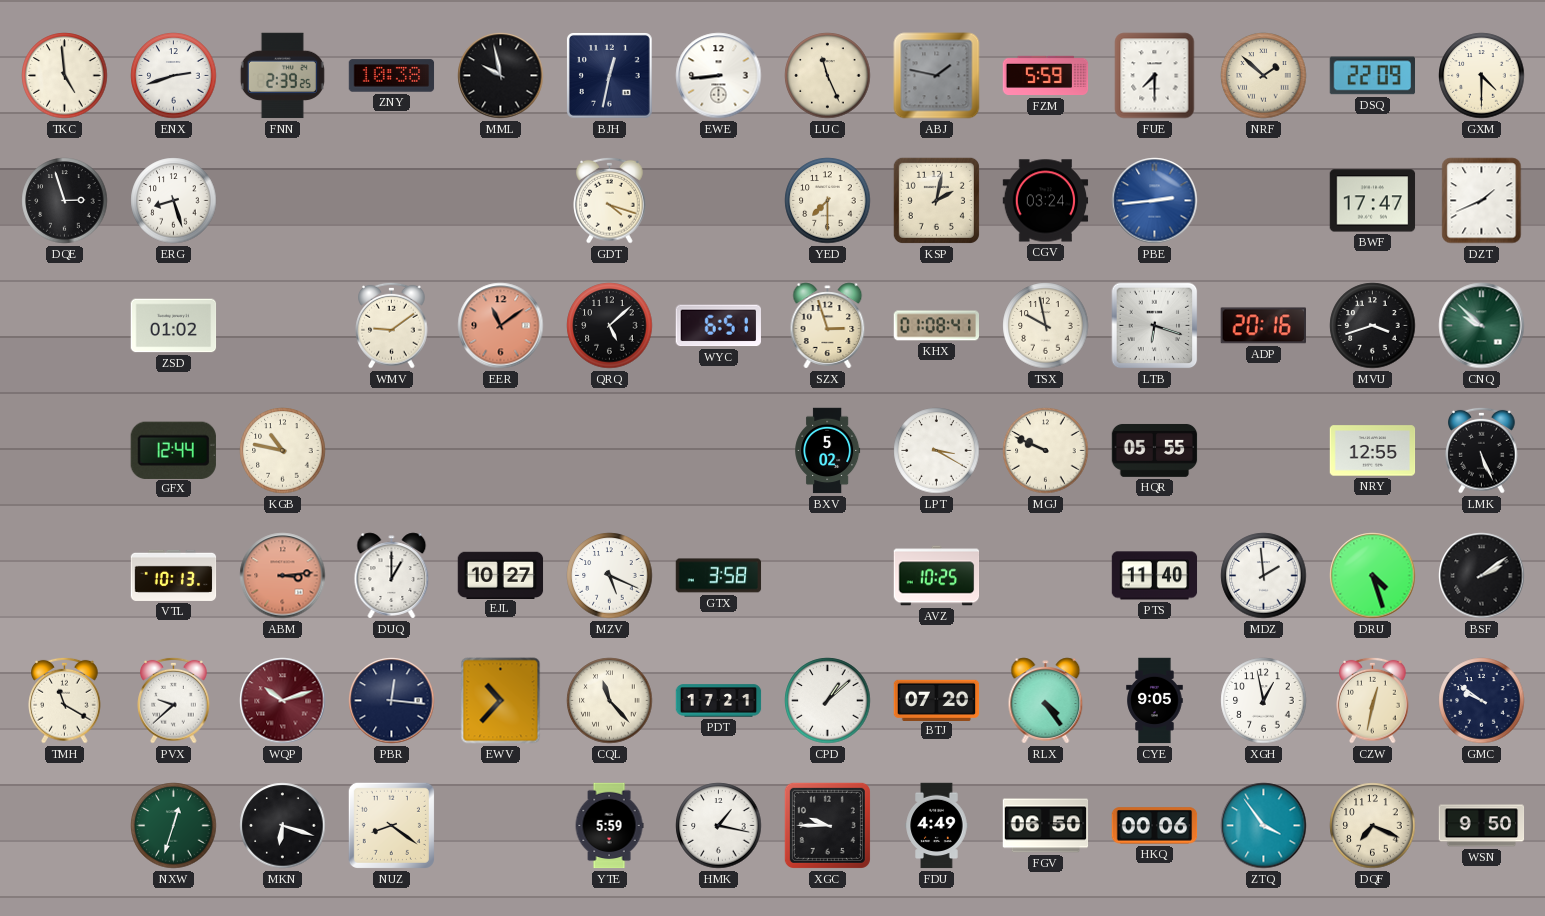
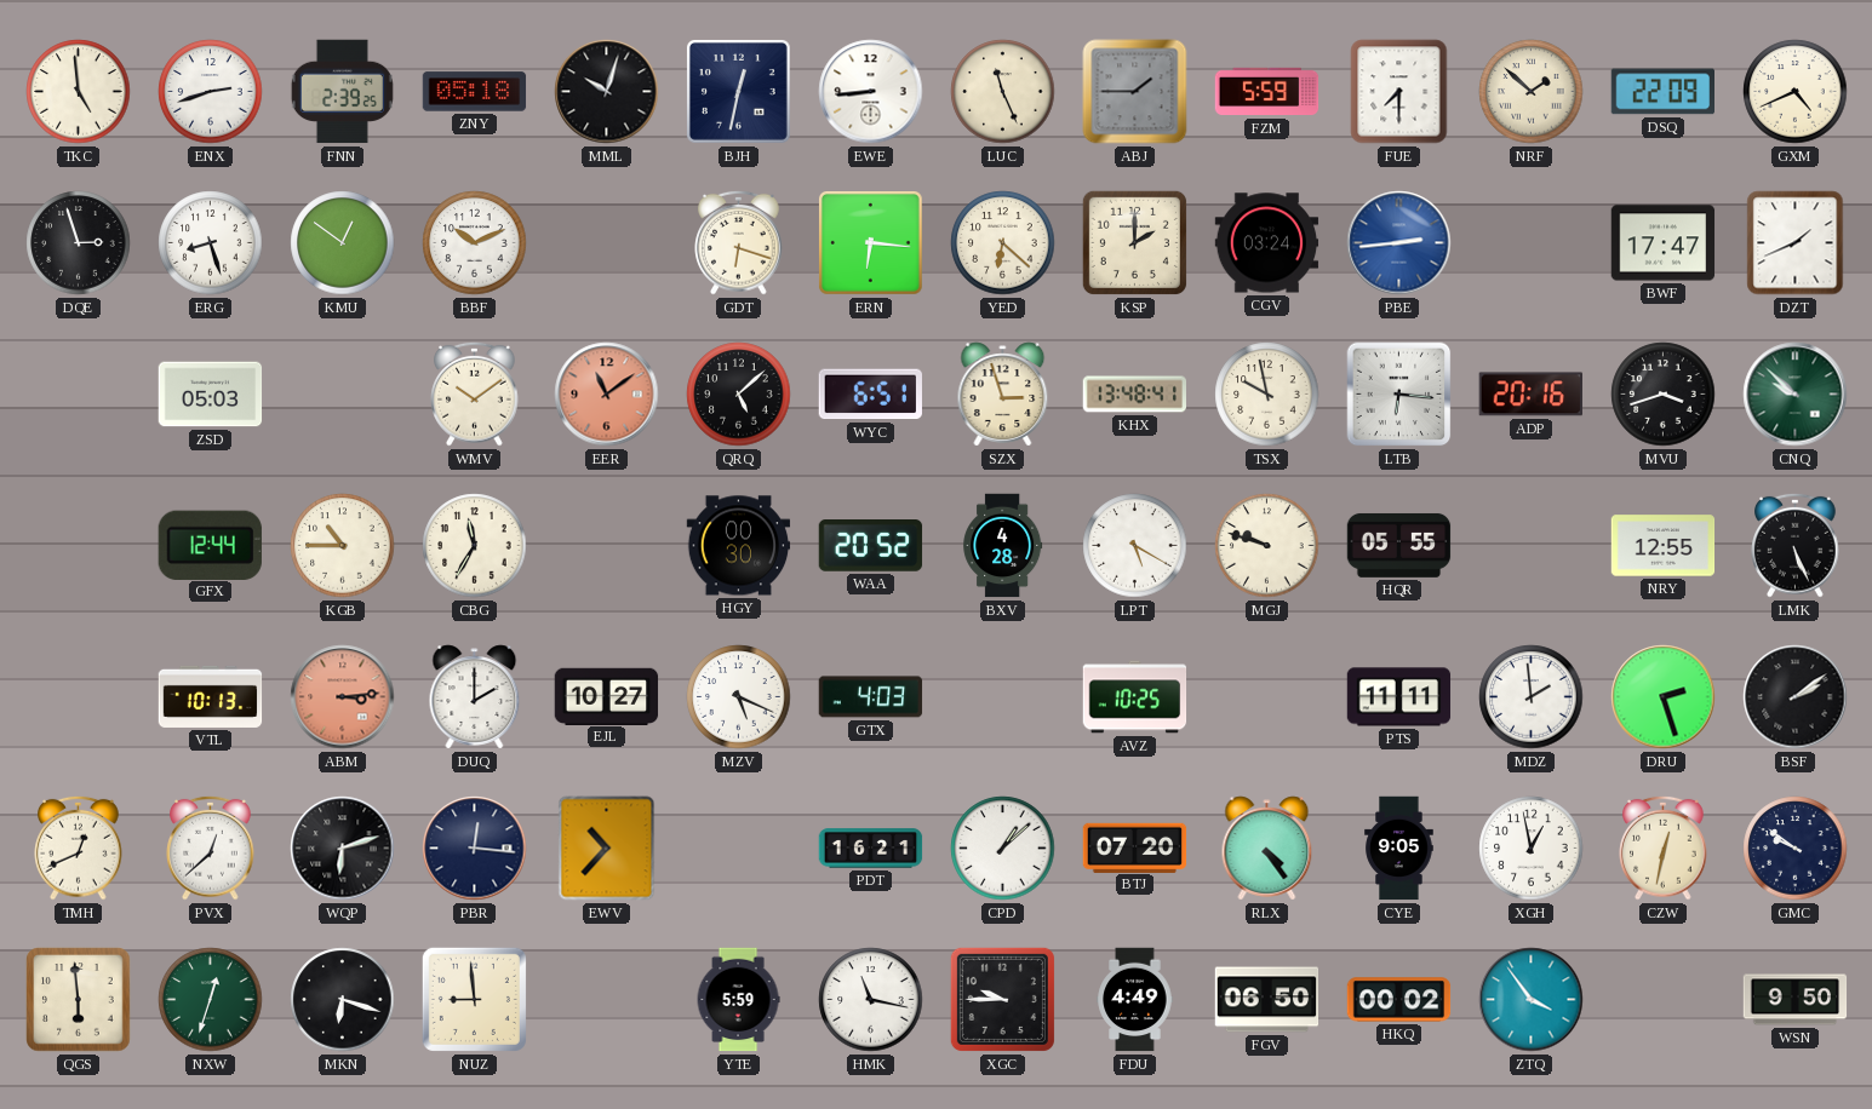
ZNY: 10:38 -> 05:18 (475, 92)
MML: 9:58 -> 10:03 (607, 92)
ABJ: 1:47 -> 1:45 (1135, 92)
GXM: 4:30 -> 4:41 (1796, 92)
KMU: none -> 12:51 (343, 243)
BBF: none -> 10:11 (475, 243)
GDT: 4:18 -> 6:18 (739, 242)
ERN: none -> 6:16 (871, 243)
YED: 7:30 -> 6:22 (1003, 243)
KSP: 2:02 -> 2:00 (1134, 242)
ZSD: 01:02 -> 05:03 (211, 395)
WMV: 9:09 -> 10:09 (475, 393)
KHX: 01:08 -> 13:48 (1135, 395)
LTB: 6:18 -> 6:16 (1399, 395)
KGB: 10:47 -> 10:45 (343, 546)
CBG: none -> 11:35 (475, 546)
HGY: none -> 00:30 (739, 546)
WAA: none -> 20:52 (871, 546)
BXV: 5:02 -> 4:28 (1003, 546)
LPT: 3:20 -> 5:20 (1135, 546)
MGJ: 9:49 -> 9:48 (1267, 546)
DUQ: 1:00 -> 2:00 (475, 697)
GTX: 3:58 -> 4:03 (871, 697)
PTS: 11:40 -> 11:11 (1399, 697)
DRU: 4:27 -> 2:27 (1664, 697)
TMH: 11:20 -> 12:41 (79, 847)
PVX: 9:38 -> 12:38 (211, 847)
WQP: 10:12 -> 6:12 (343, 849)
WQP dial: burgundy -> black (343, 849)
CQL: 11:23 -> none (610, 701)
PDT: 17:21 -> 16:21 (871, 849)
QGS: none -> 5:59 (79, 1000)
NUZ: 8:21 -> 8:59 (474, 999)
HMK: 1:17 -> 11:17 (871, 1000)
HKQ: 00:06 -> 00:02 (1399, 1000)
DQF: 7:19 -> none (1373, 826)
